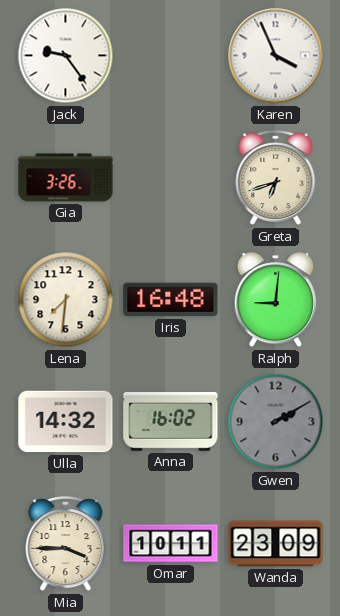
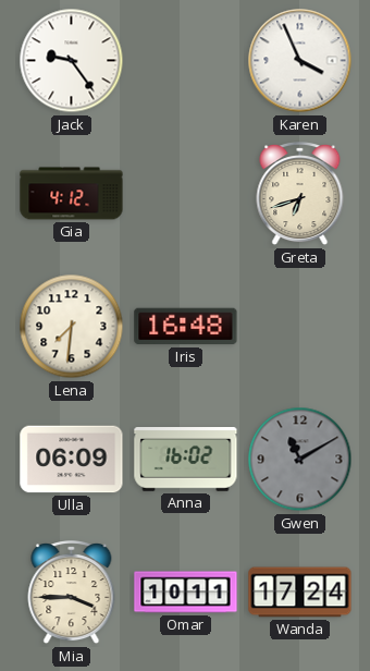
Gia: 3:26 -> 4:12 (72, 194)
Ralph: 9:01 -> none (276, 300)
Ulla: 14:32 -> 06:09 (72, 460)
Gwen: 2:10 -> 11:10 (300, 460)
Wanda: 23:09 -> 17:24 (300, 593)
